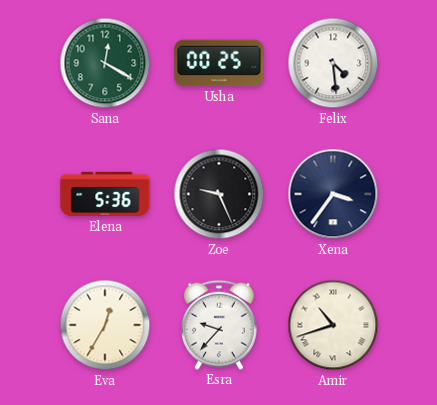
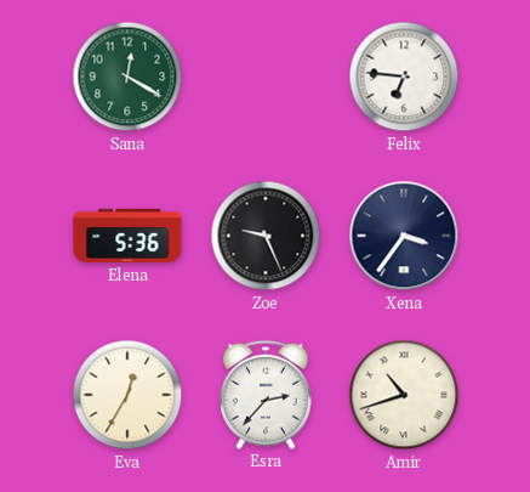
Usha: 00:25 -> none (219, 63)
Felix: 4:29 -> 6:46 (404, 77)
Esra: 9:37 -> 2:37 (267, 395)
